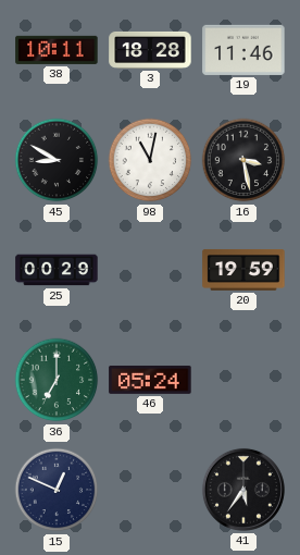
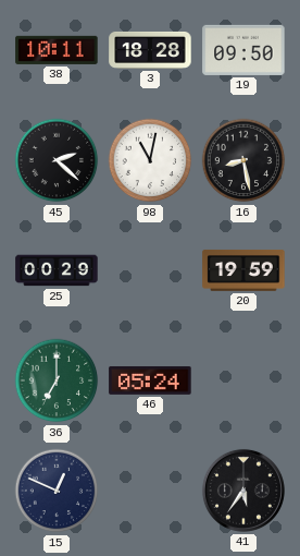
19: 11:46 -> 09:50 (243, 50)
45: 8:50 -> 2:22 (57, 160)
16: 3:28 -> 8:28 (243, 160)
